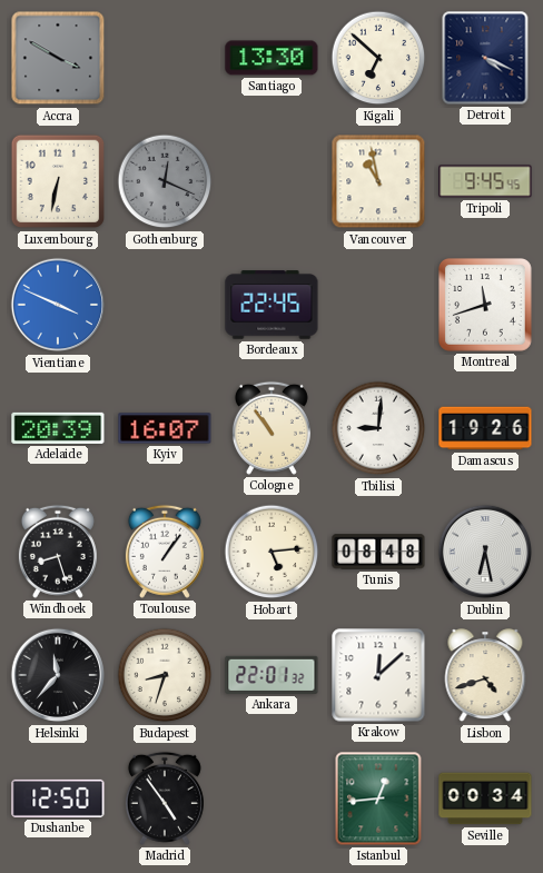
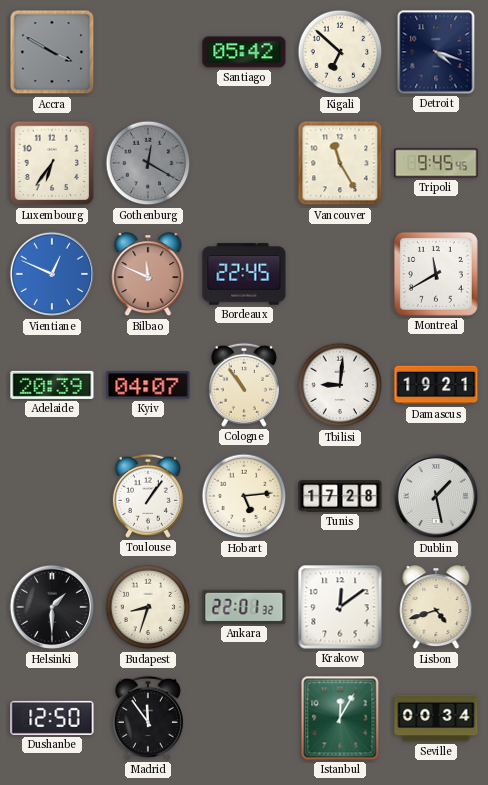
Santiago: 13:30 -> 05:42 (244, 52)
Detroit: 4:19 -> 4:18 (436, 52)
Luxembourg: 6:32 -> 6:36 (52, 163)
Gothenburg: 12:19 -> 12:20 (148, 163)
Vancouver: 10:58 -> 11:25 (340, 163)
Vientiane: 3:49 -> 12:49 (52, 274)
Bilbao: none -> 11:49 (148, 275)
Montreal: 11:42 -> 11:40 (436, 274)
Kyiv: 16:07 -> 04:07 (148, 385)
Damascus: 19:26 -> 19:21 (436, 385)
Windhoek: 8:27 -> none (58, 552)
Tunis: 08:48 -> 17:28 (340, 496)
Dublin: 6:28 -> 1:28 (436, 496)
Helsinki: 11:37 -> 1:30 (52, 607)
Krakow: 12:08 -> 12:09 (340, 607)
Madrid: 4:54 -> 11:54 (148, 718)
Istanbul: 12:44 -> 12:05 (340, 718)
